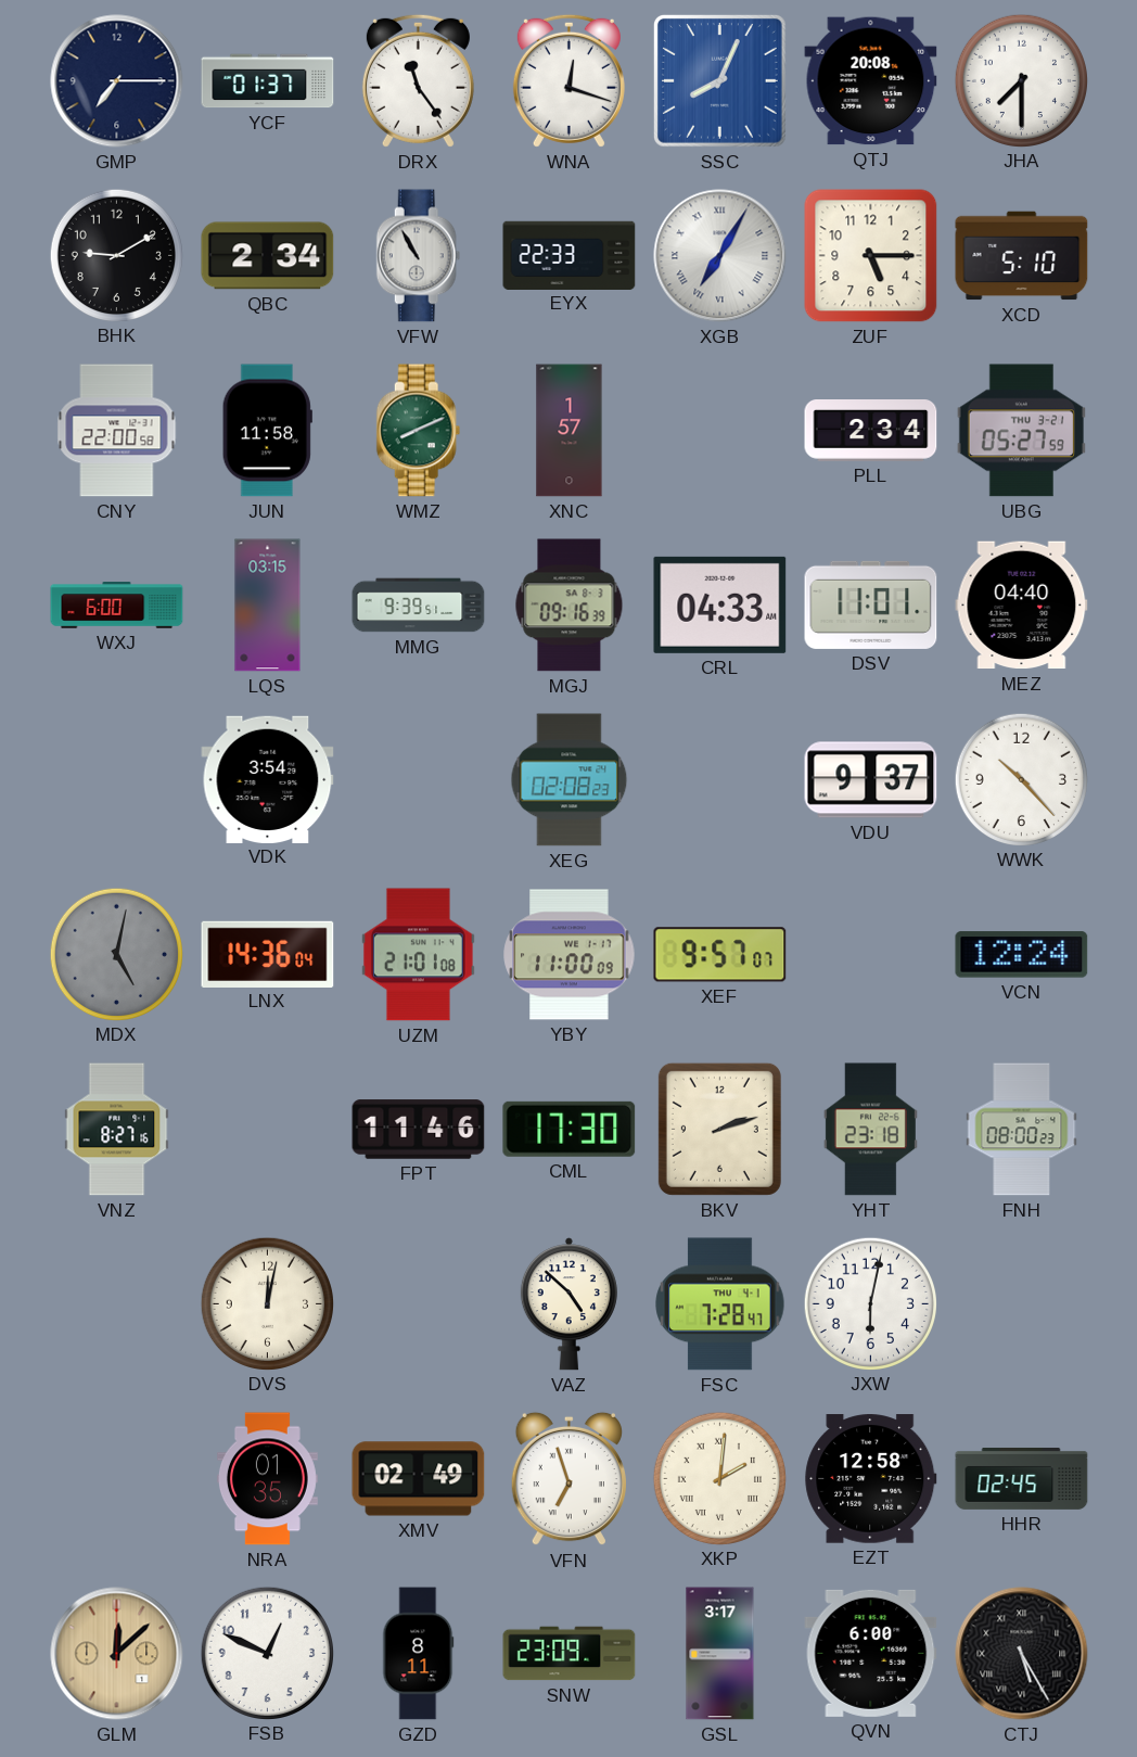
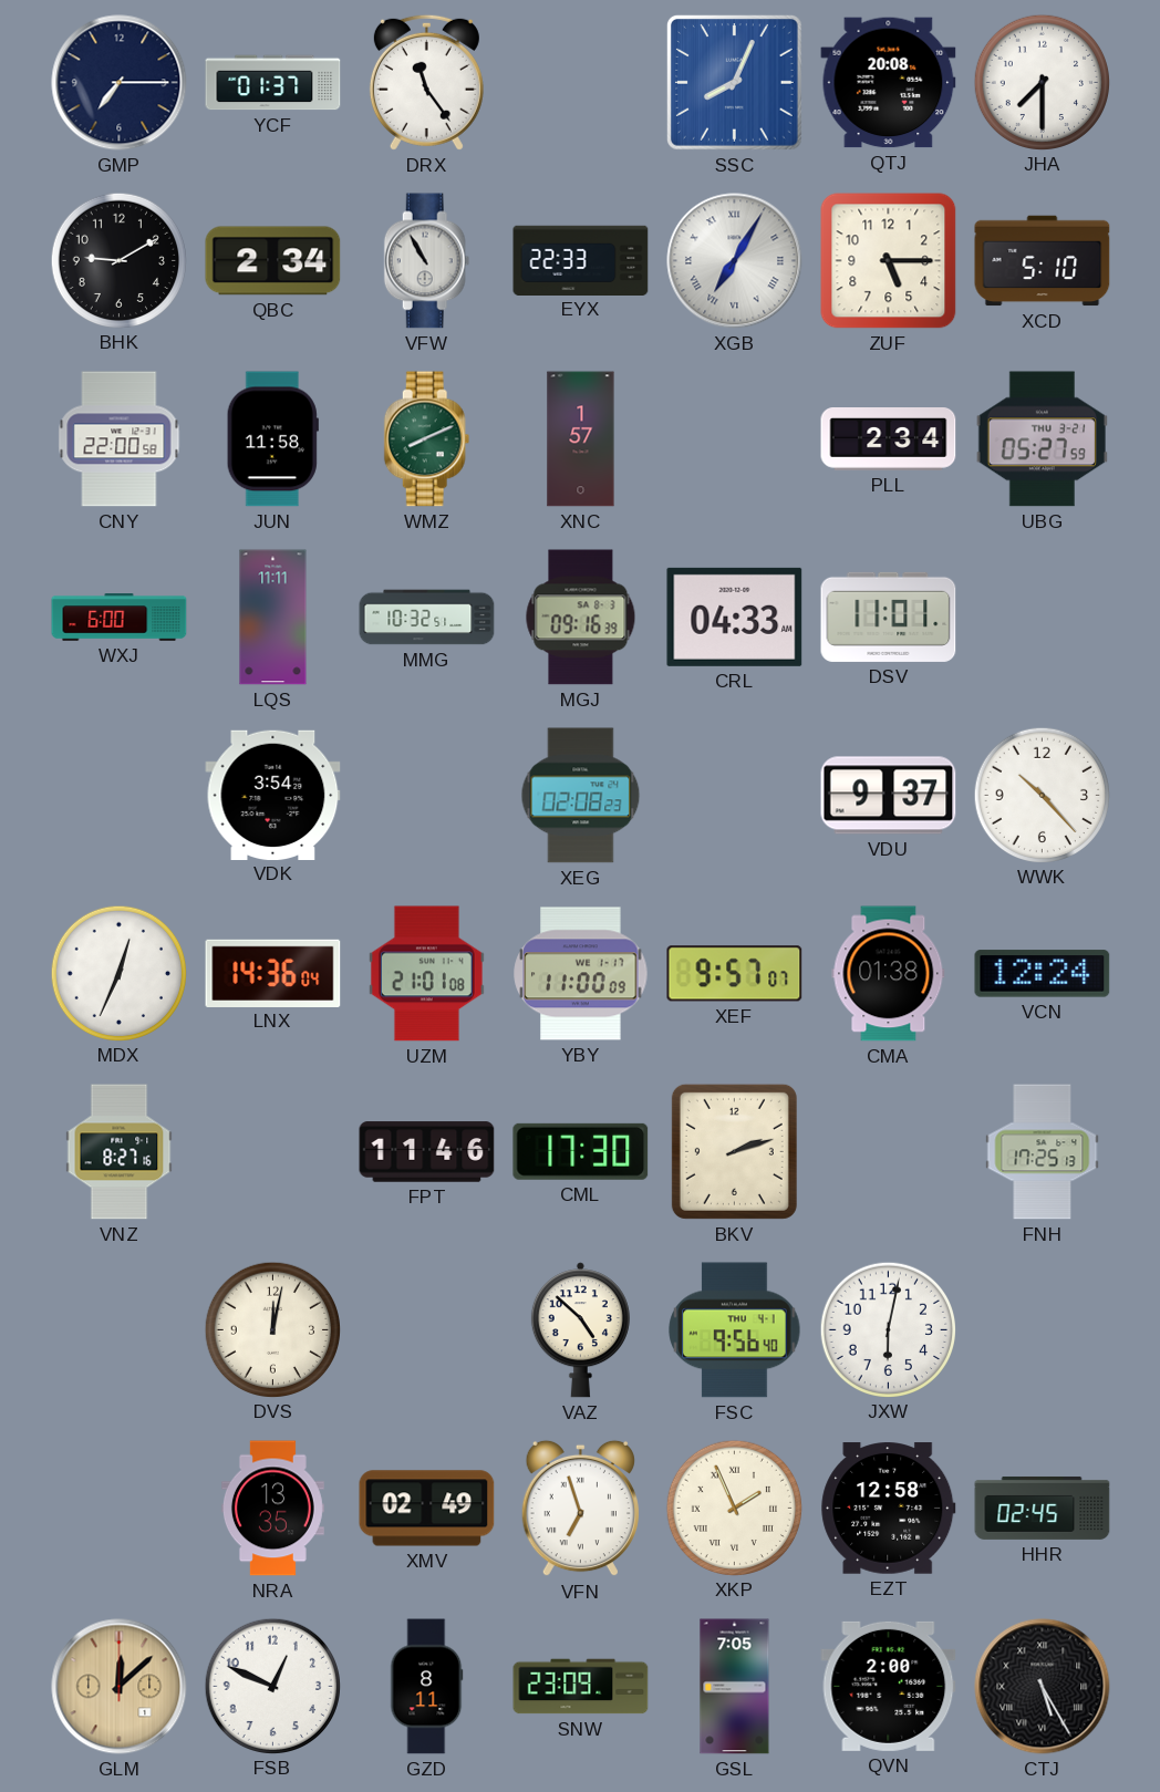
WNA: 12:18 -> none (568, 80)
LQS: 03:15 -> 11:11 (273, 618)
MMG: 9:39 -> 10:32 (427, 618)
MEZ: 04:40 -> none (1022, 606)
MDX: 5:02 -> 12:34 (118, 973)
MDX dial: grey -> white (118, 973)
CMA: none -> 01:38 (889, 974)
YHT: 23:18 -> none (870, 1130)
FNH: 08:00 -> 17:25 (1043, 1152)
FSC: 7:28 -> 9:56 (735, 1330)
NRA: 01:35 -> 13:35 (272, 1509)
XKP: 2:01 -> 1:56 (734, 1508)
GSL: 3:17 -> 7:05 (735, 1687)
QVN: 6:00 -> 2:00 (889, 1686)
